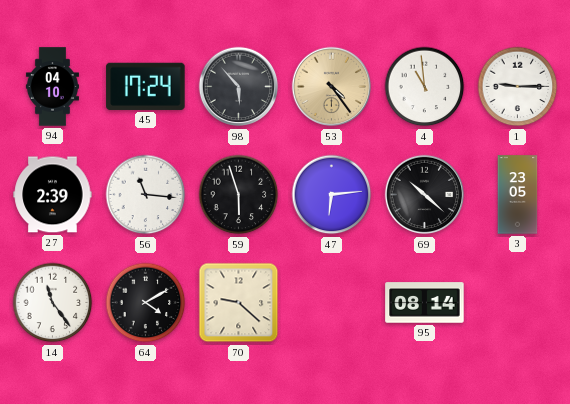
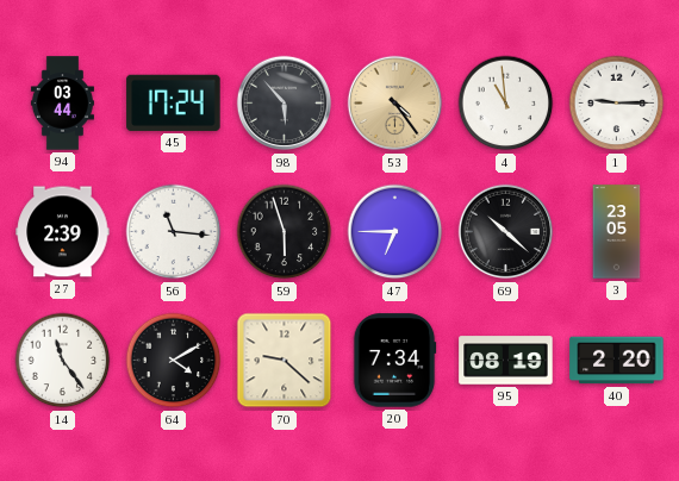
94: 04:10 -> 03:44 (62, 104)
47: 6:14 -> 6:45 (395, 232)
20: none -> 7:34 (394, 361)
95: 08:14 -> 08:19 (506, 361)
40: none -> 2:20 (617, 361)
